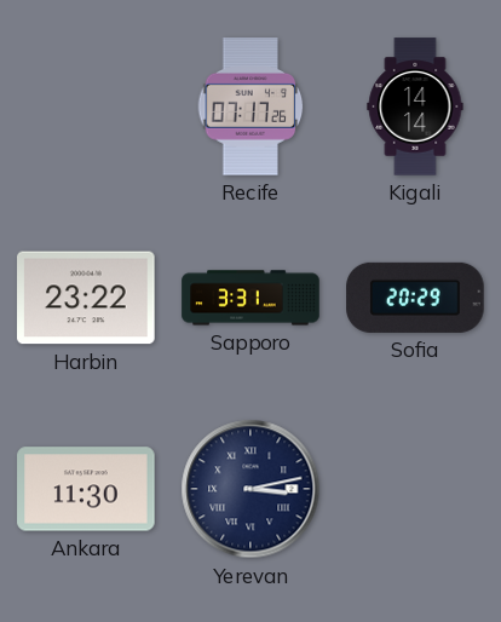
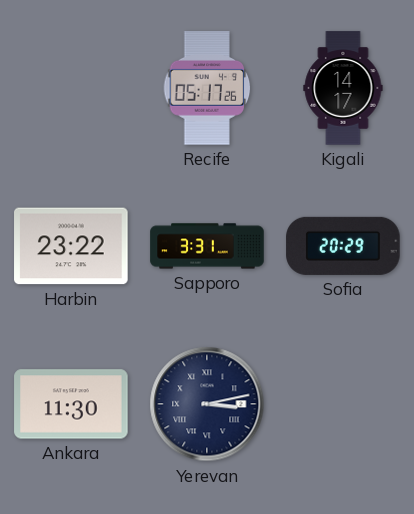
Recife: 07:17 -> 05:17 (207, 88)
Kigali: 14:14 -> 14:17 (343, 88)
